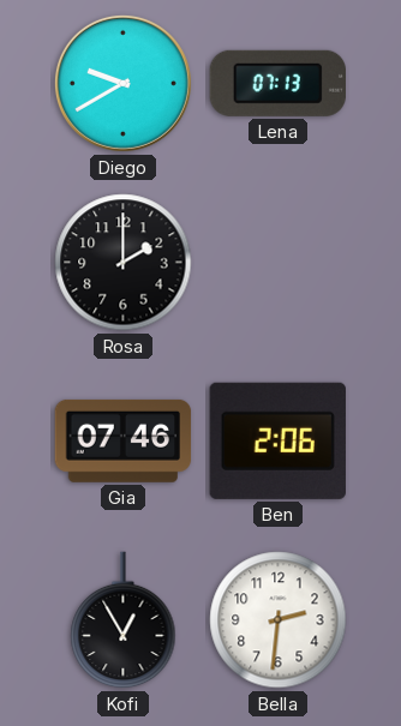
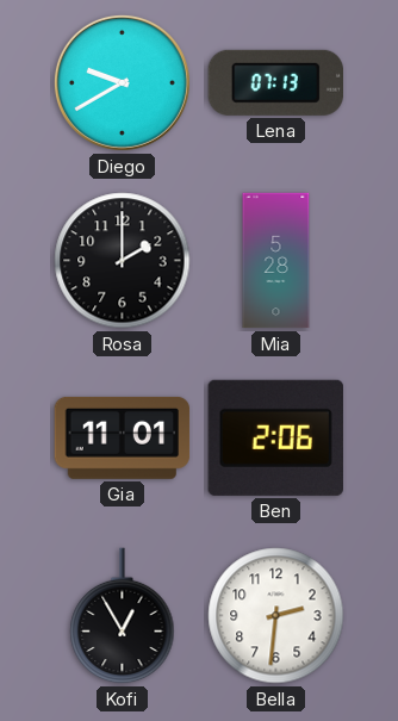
Mia: none -> 5:28 (276, 261)
Gia: 07:46 -> 11:01 (123, 437)
